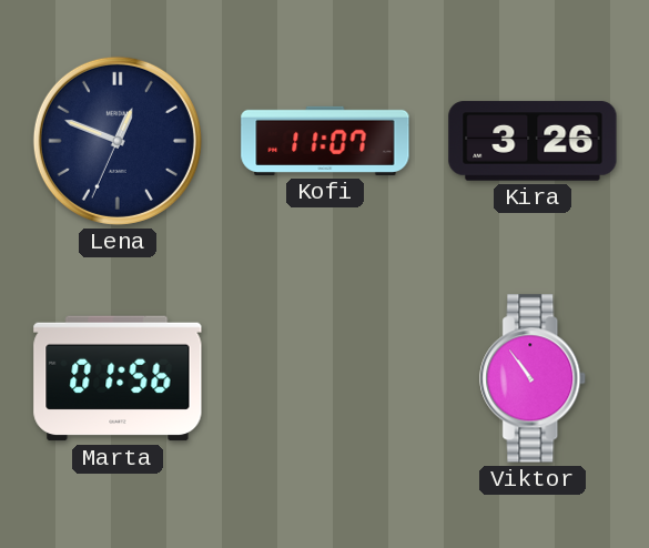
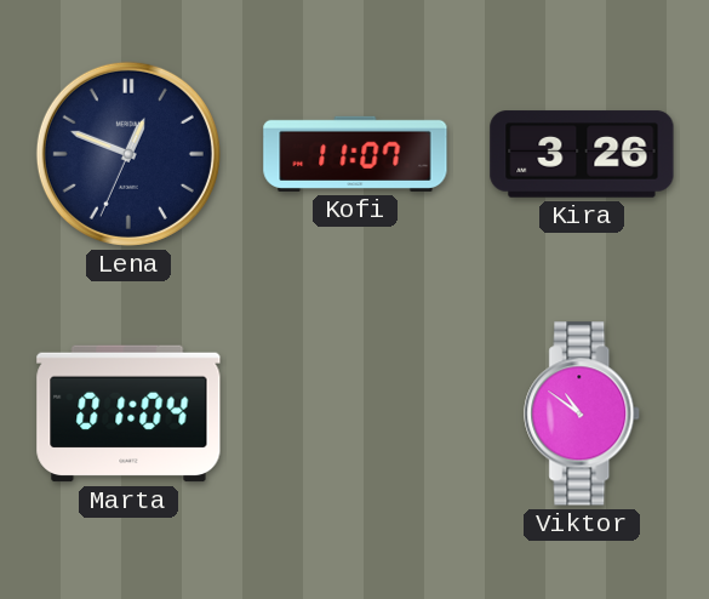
Marta: 01:56 -> 01:04 (128, 413)
Viktor: 10:54 -> 10:51 (583, 413)
